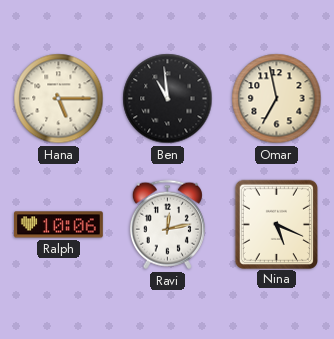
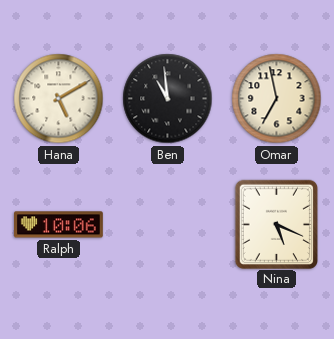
Hana: 5:15 -> 5:10 (59, 99)
Ravi: 12:13 -> none (167, 225)
